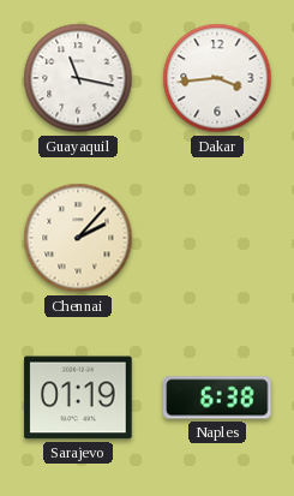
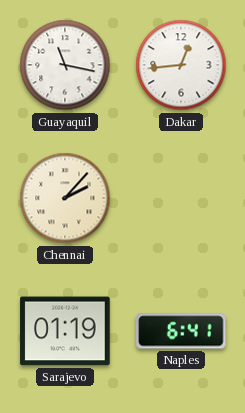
Dakar: 3:44 -> 12:44 (181, 65)
Naples: 6:38 -> 6:41 (181, 331)
